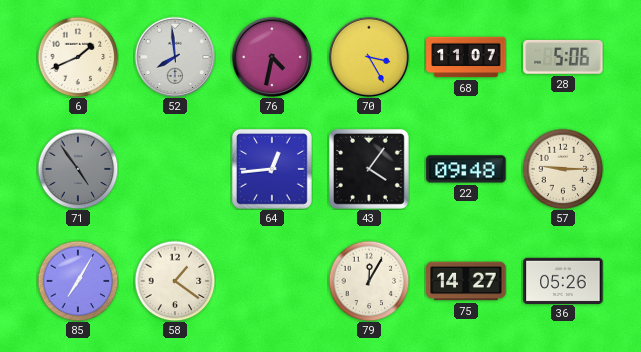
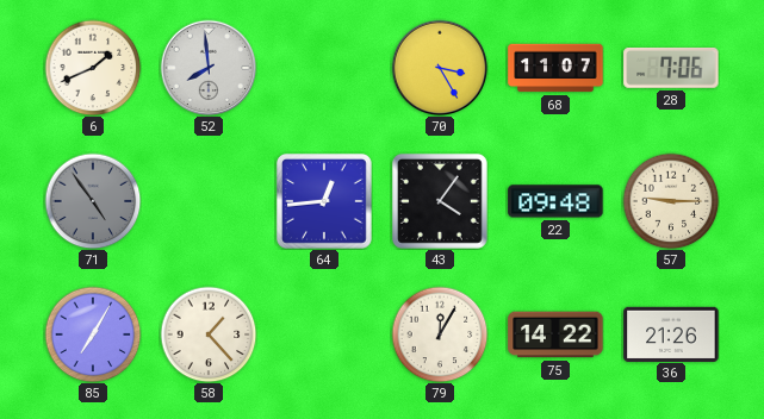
76: 4:32 -> none (272, 57)
28: 5:06 -> 7:06 (671, 68)
58: 1:21 -> 1:23 (209, 334)
75: 14:27 -> 14:22 (555, 334)
36: 05:26 -> 21:26 (671, 333)
